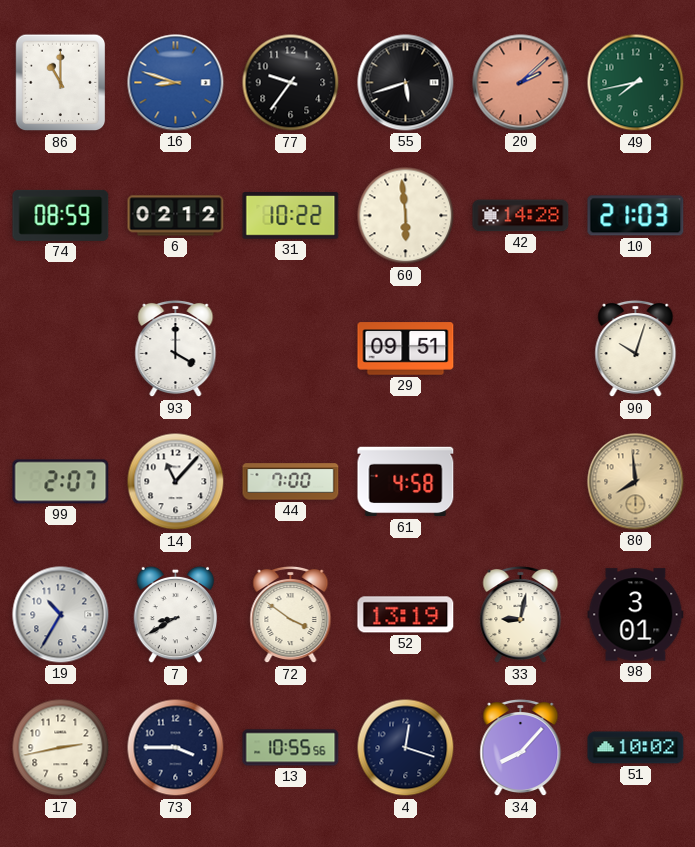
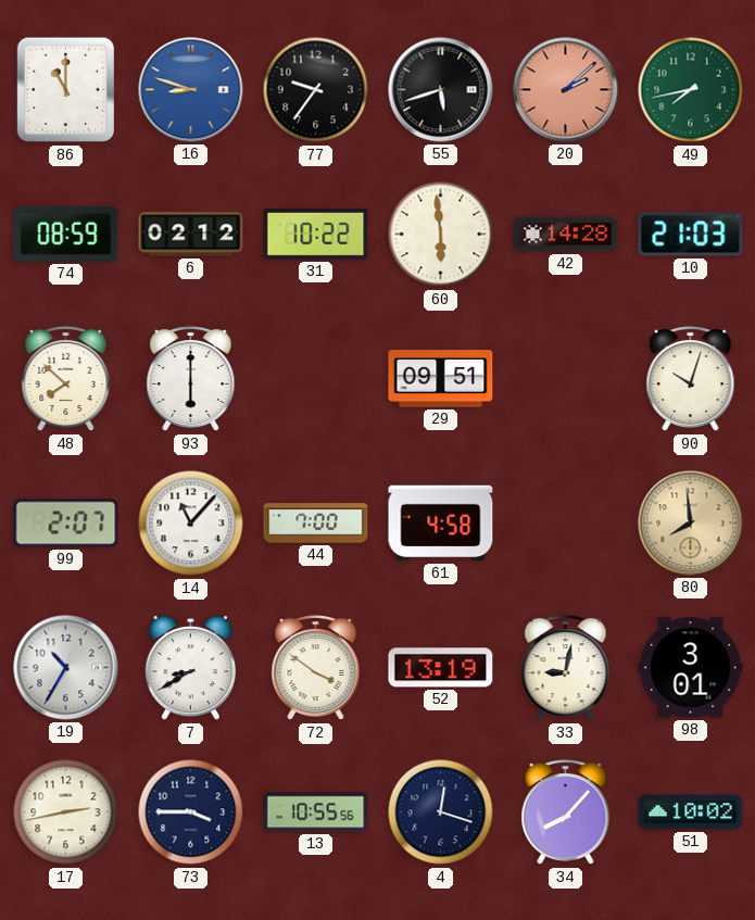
48: none -> 7:52 (66, 379)
93: 4:00 -> 6:00 (191, 379)
